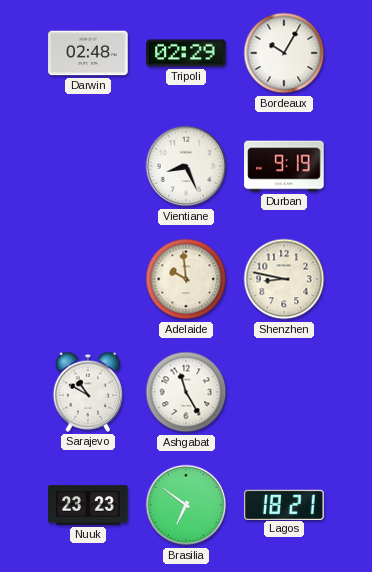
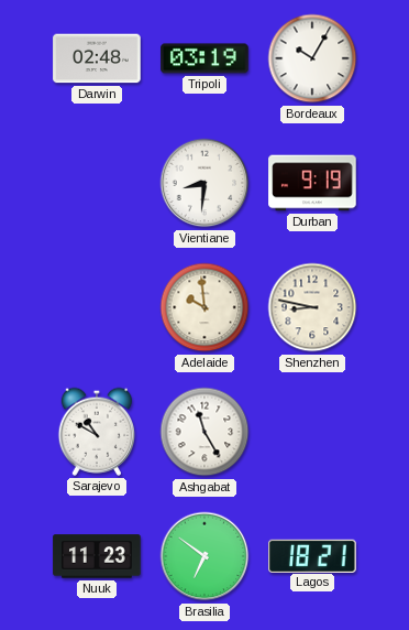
Tripoli: 02:29 -> 03:19 (204, 58)
Vientiane: 8:26 -> 8:31 (204, 183)
Nuuk: 23:23 -> 11:23 (97, 556)
